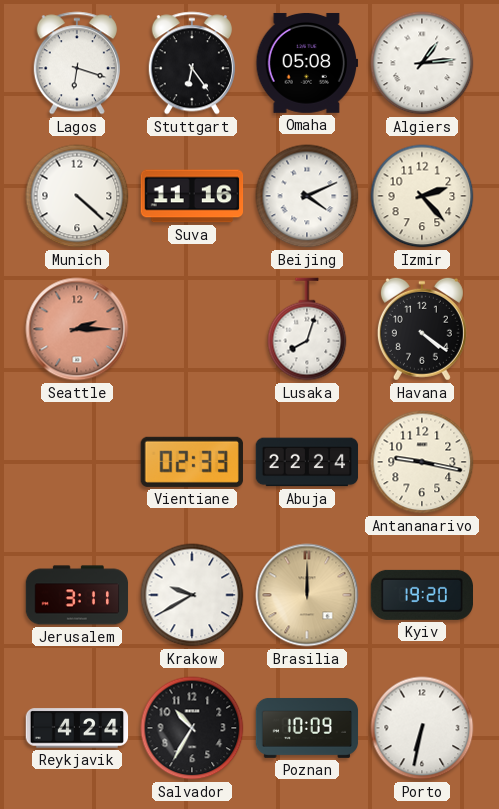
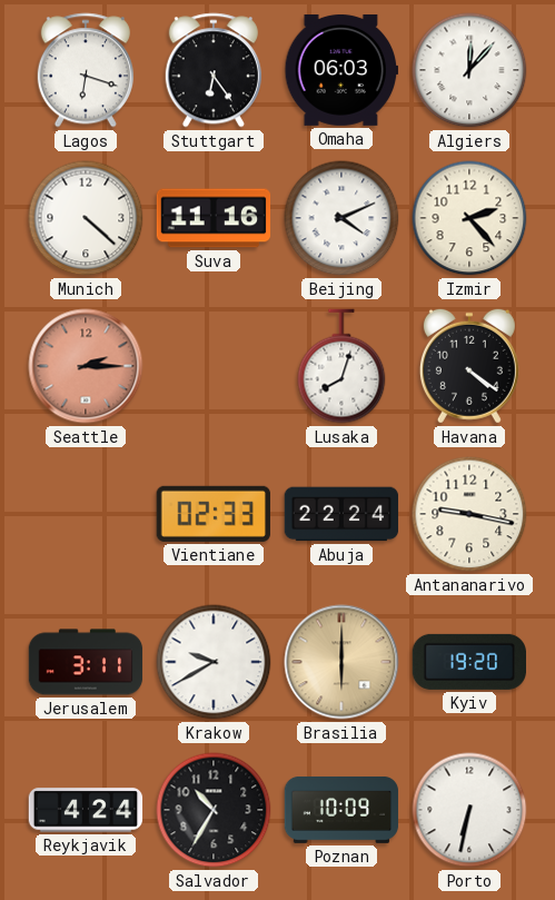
Omaha: 05:08 -> 06:03 (341, 70)
Algiers: 1:14 -> 12:07 (469, 70)
Brasilia: 12:00 -> 6:00 (341, 662)
